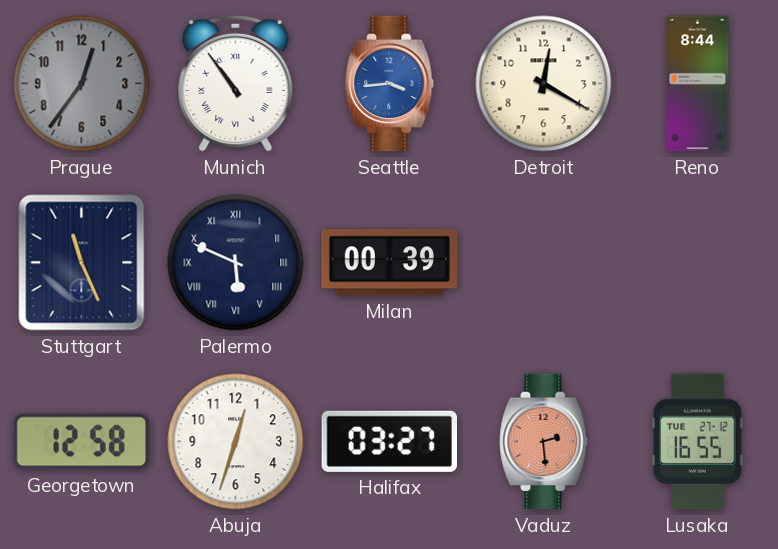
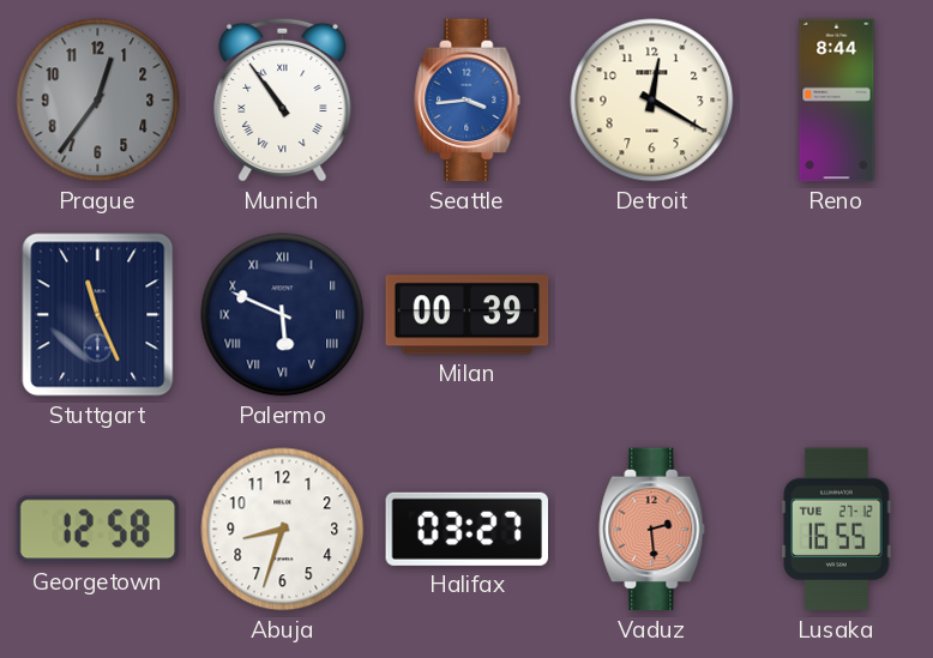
Abuja: 12:33 -> 8:33 (283, 530)
